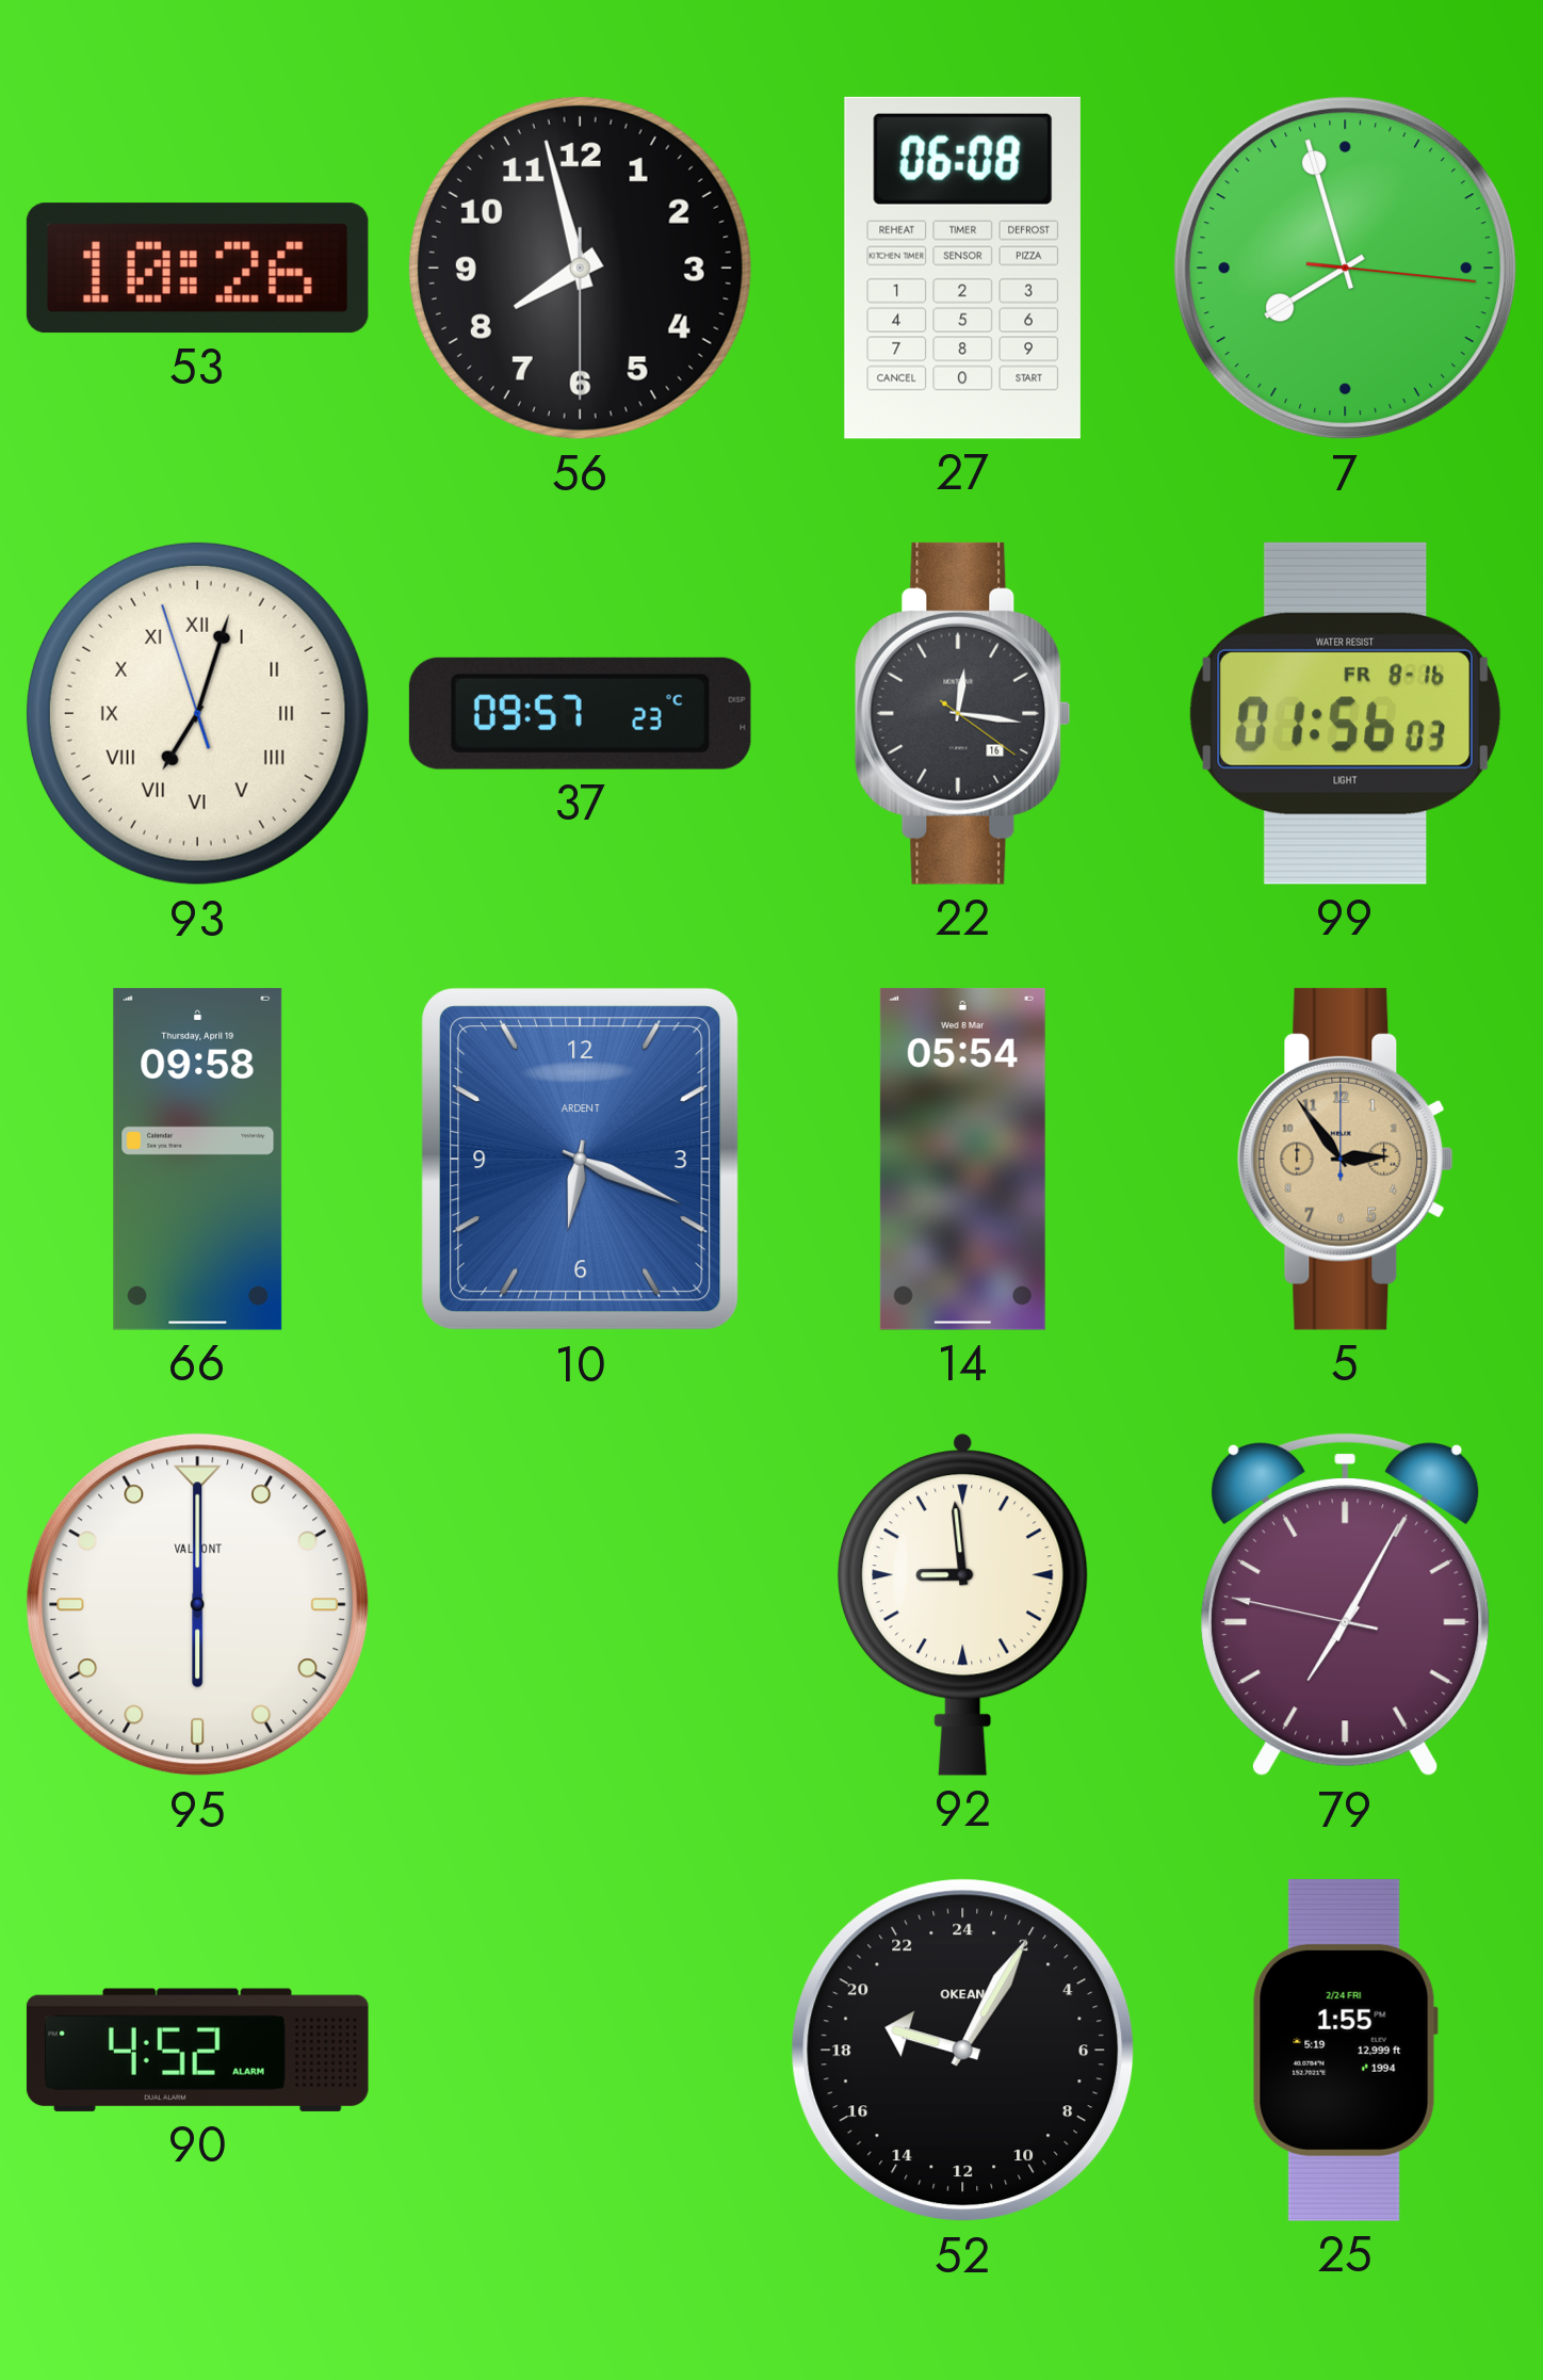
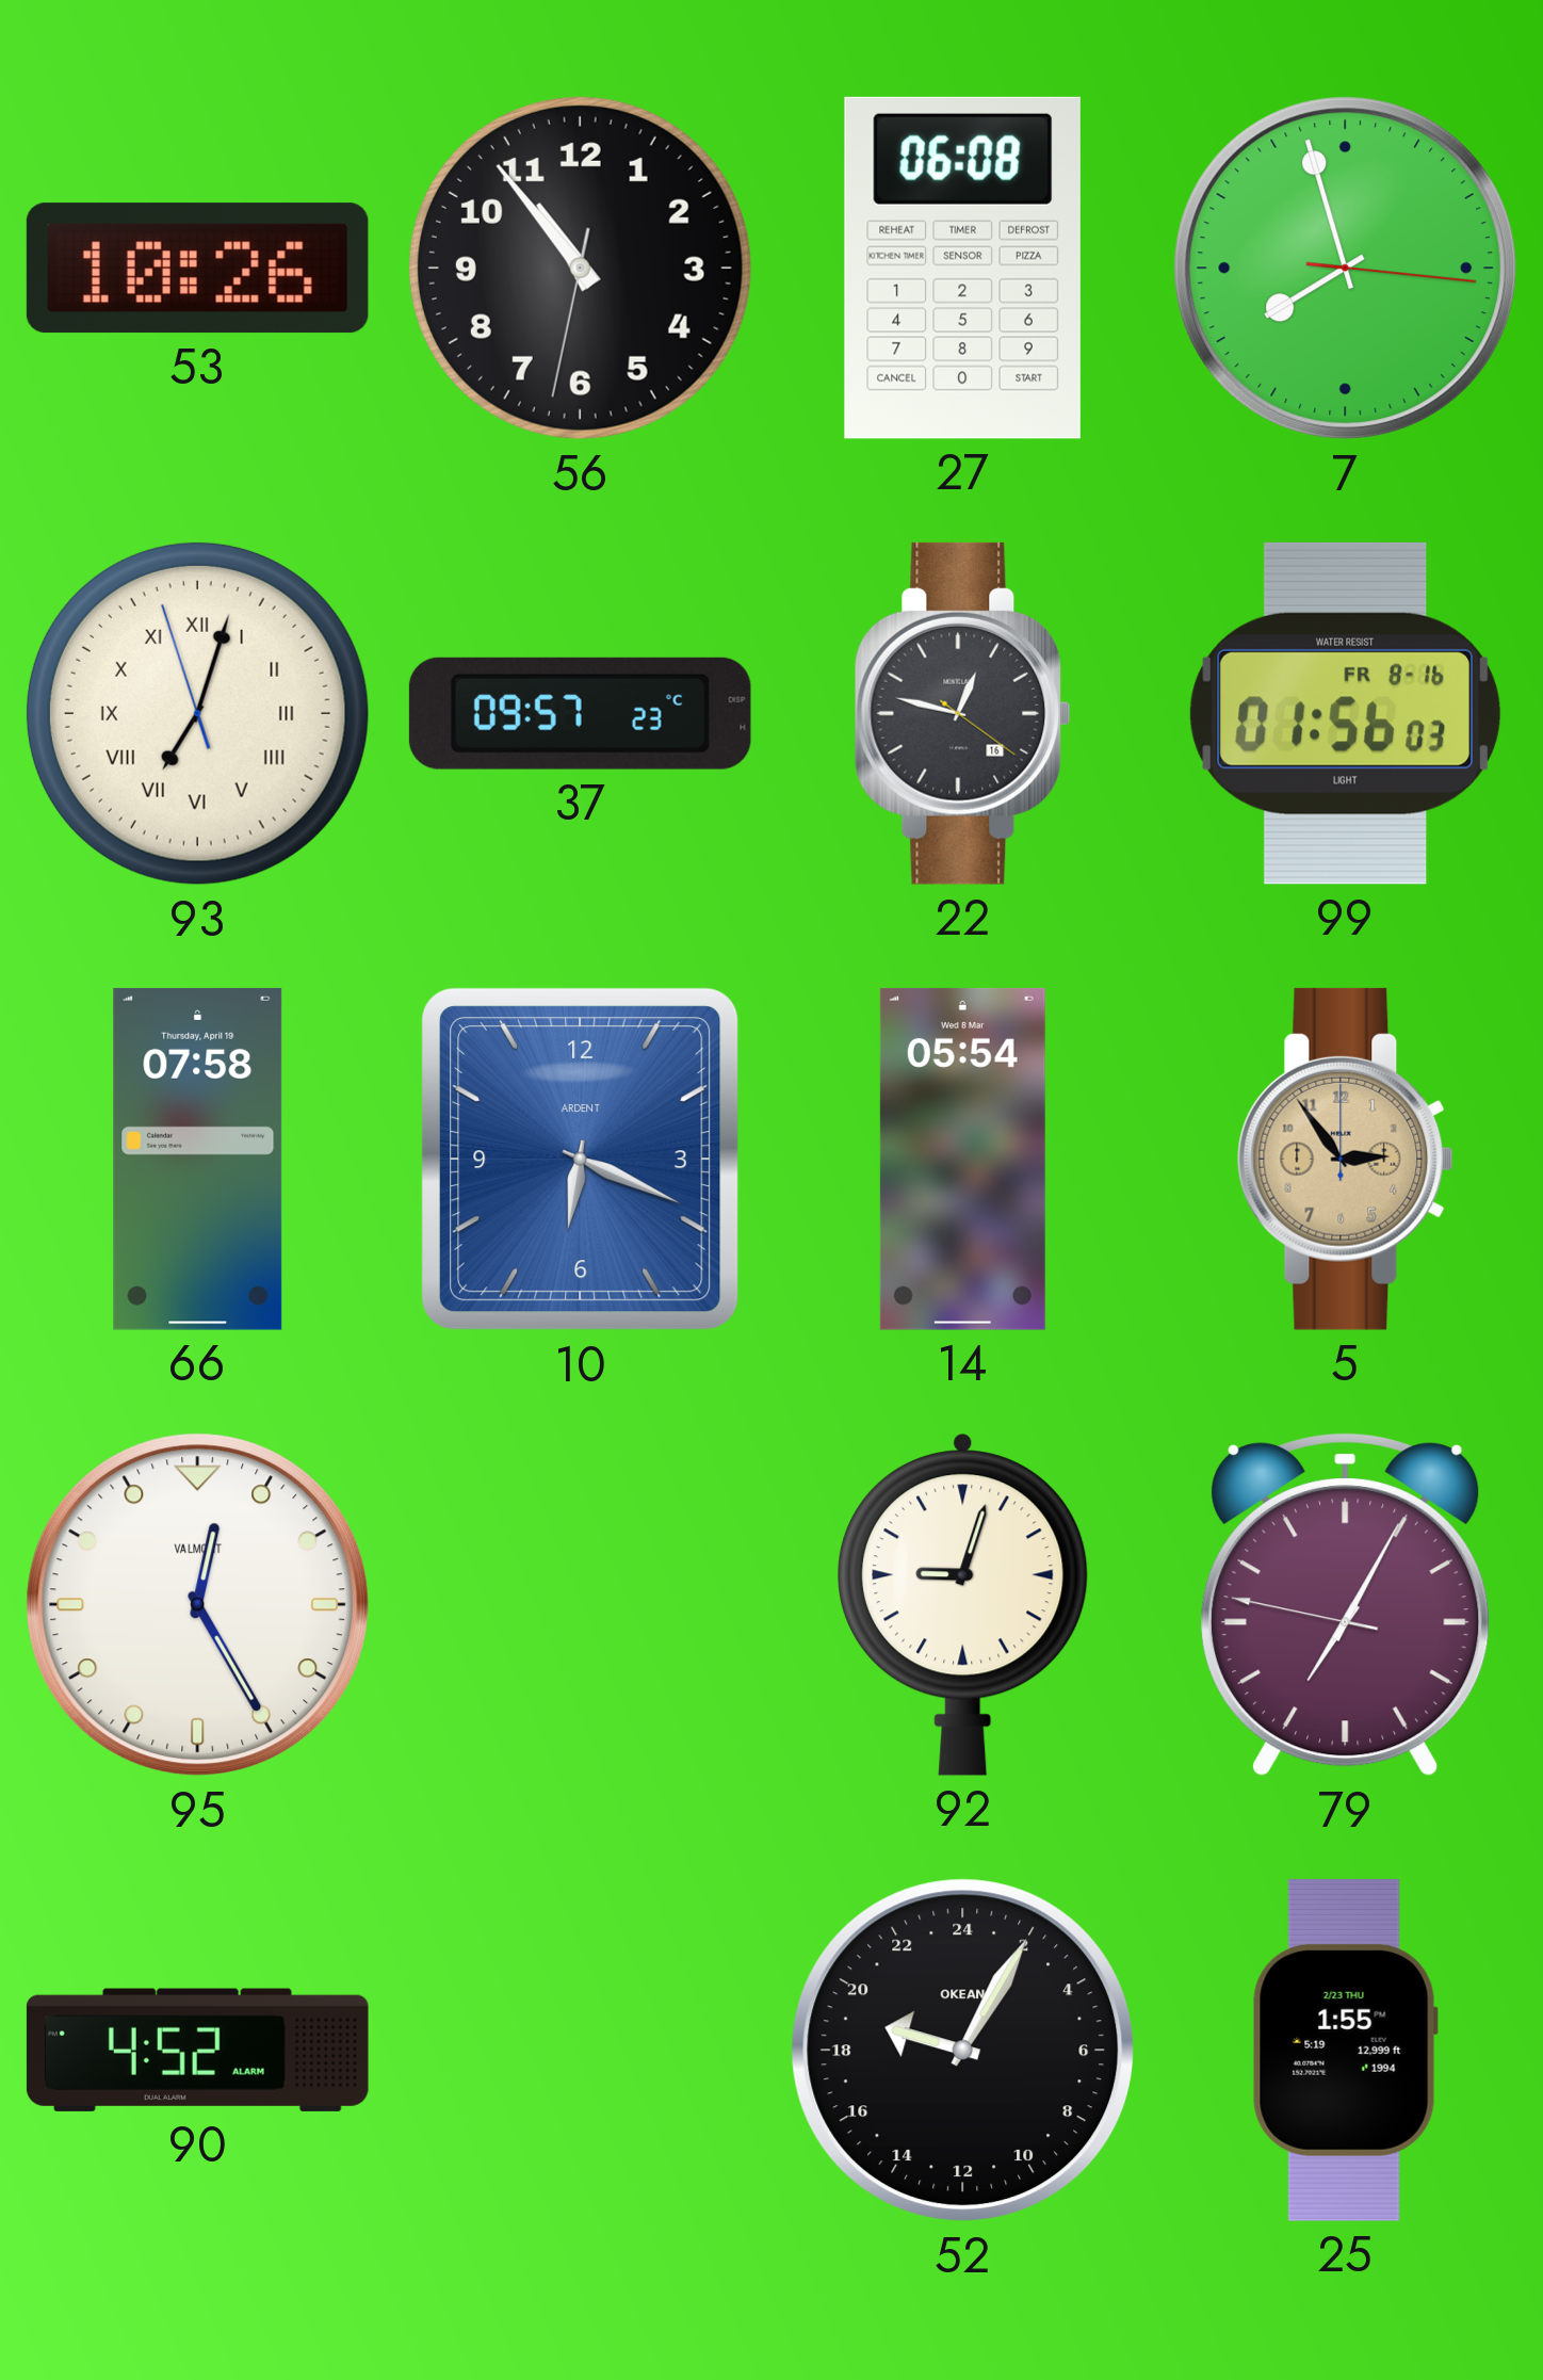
56: 7:57 -> 10:53 (580, 268)
22: 12:16 -> 12:47 (962, 713)
66: 09:58 -> 07:58 (198, 1159)
95: 6:00 -> 12:25 (198, 1605)
92: 8:59 -> 9:03 (963, 1604)
25 date: 2/24 FRI -> 2/23 THU (1345, 2050)
